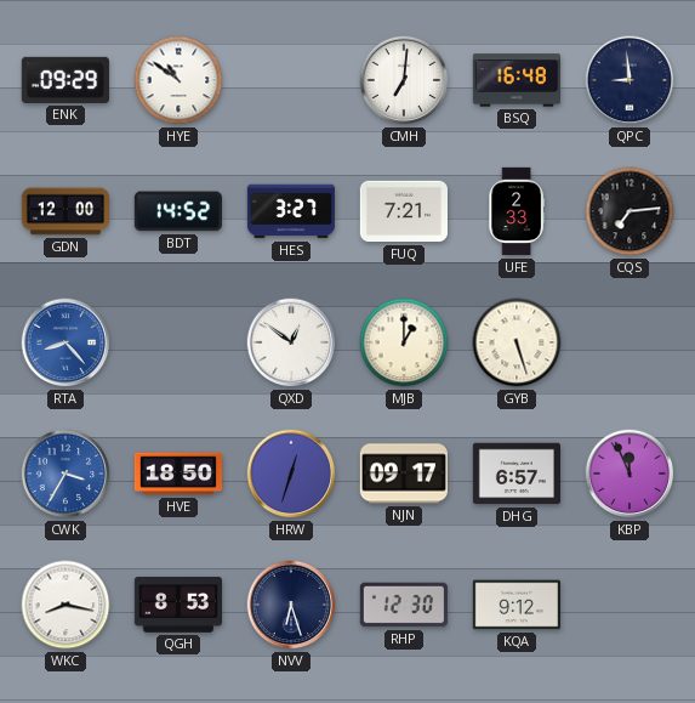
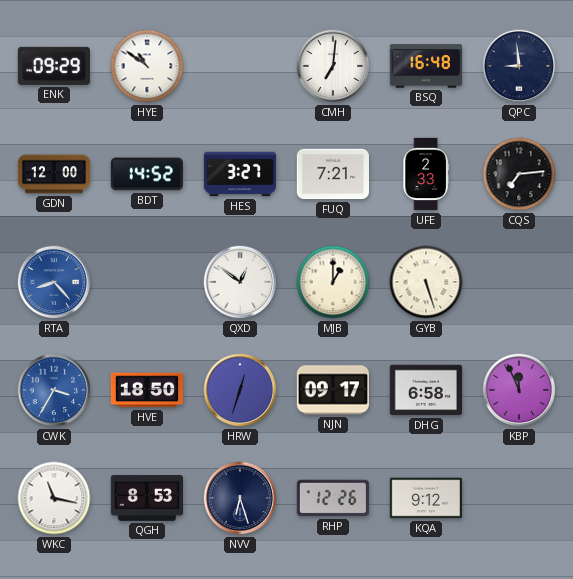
DHG: 6:57 -> 6:58 (425, 390)
WKC: 8:17 -> 11:17 (54, 498)
RHP: 12:30 -> 12:26 (333, 498)
